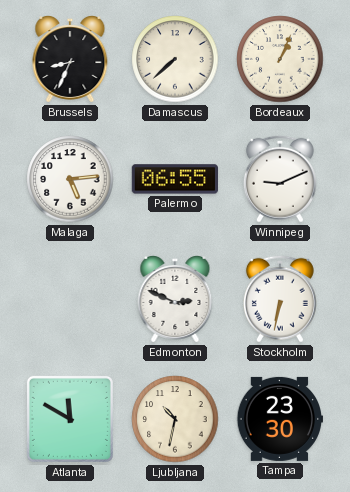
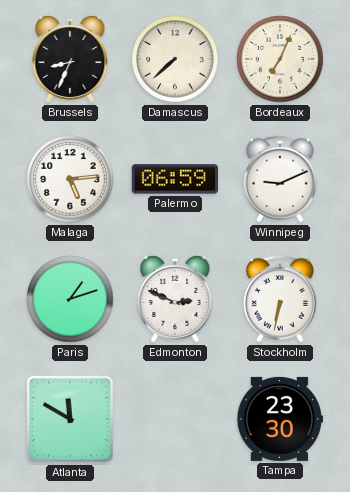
Bordeaux: 1:04 -> 7:04 (280, 59)
Palermo: 06:55 -> 06:59 (174, 179)
Paris: none -> 1:12 (70, 299)
Ljubljana: 10:32 -> none (175, 419)
